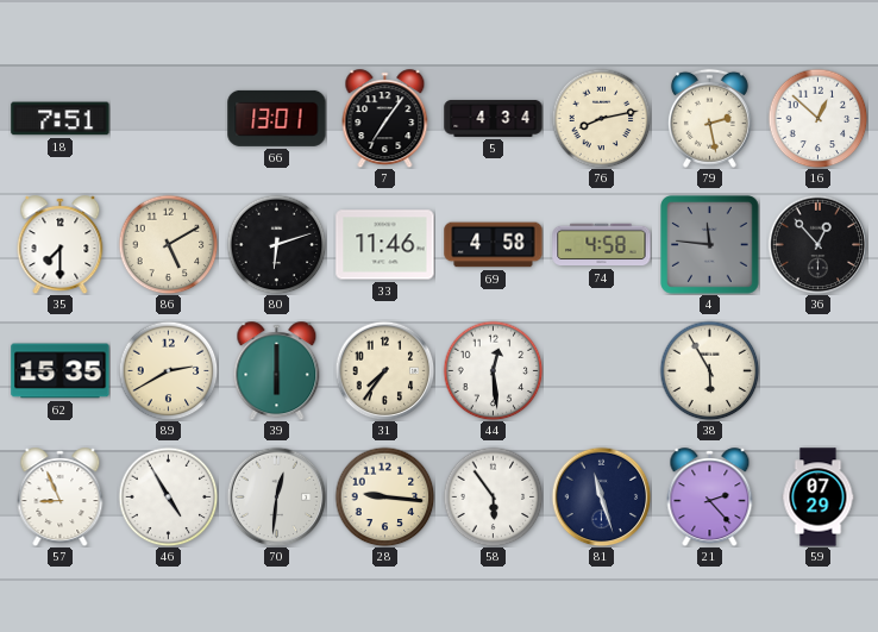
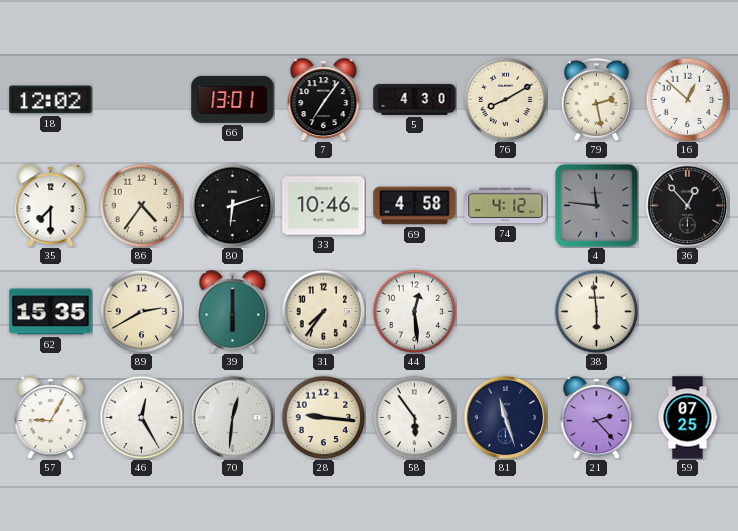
18: 7:51 -> 12:02 (51, 100)
5: 4:34 -> 4:30 (415, 99)
76: 8:13 -> 8:10 (505, 99)
86: 5:10 -> 4:36 (141, 205)
33: 11:46 -> 10:46 (324, 206)
74: 4:58 -> 4:12 (506, 206)
38: 5:55 -> 5:59 (596, 311)
57: 8:56 -> 9:05 (51, 418)
46: 4:55 -> 12:25 (141, 417)
59: 07:29 -> 07:25 (688, 418)
